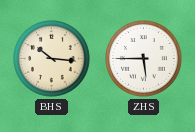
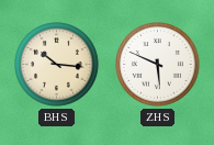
ZHS: 5:45 -> 5:49 (158, 65)
